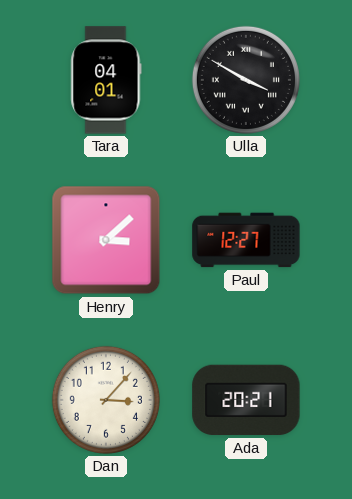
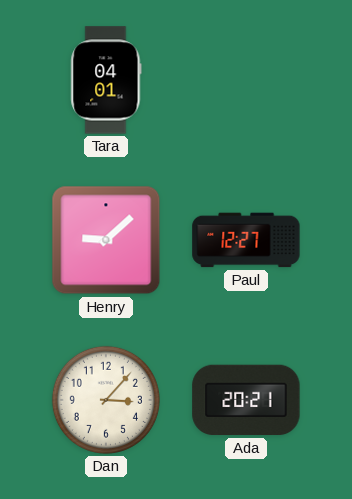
Ulla: 3:50 -> none (246, 80)
Henry: 3:08 -> 9:08 (106, 240)
